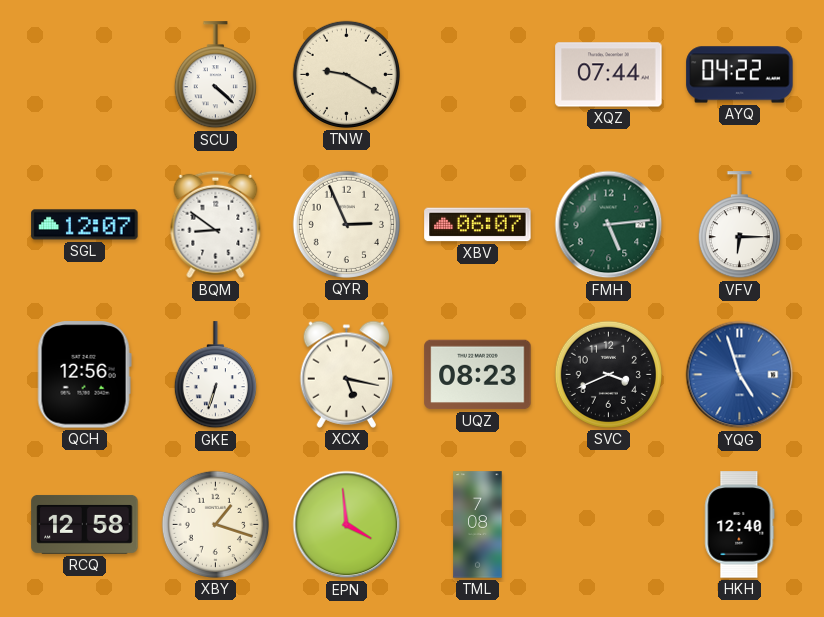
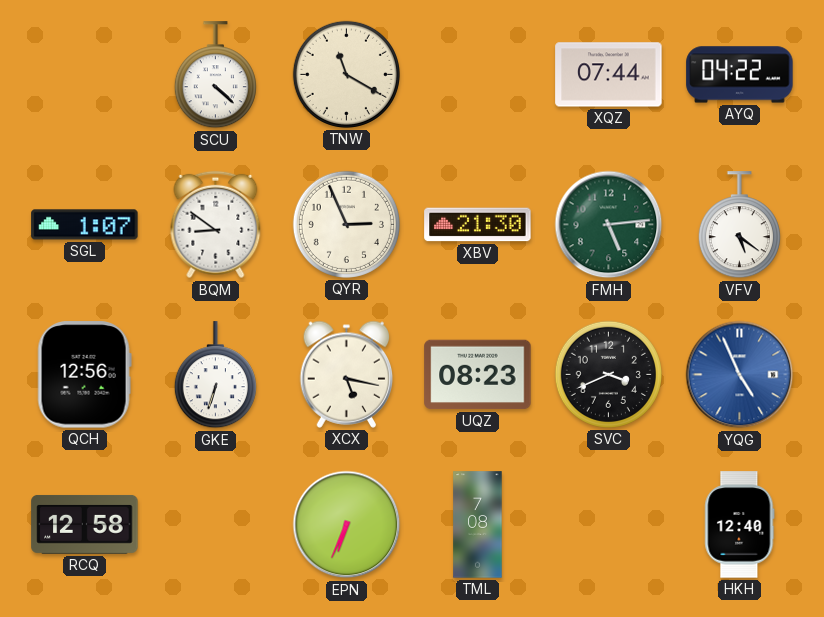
TNW: 9:20 -> 11:20 (346, 74)
SGL: 12:07 -> 1:07 (85, 225)
XBV: 06:07 -> 21:30 (478, 225)
VFV: 6:15 -> 5:21 (739, 225)
YQG: 4:57 -> 4:56 (740, 375)
XBY: 1:18 -> none (215, 524)
EPN: 3:59 -> 6:34 (347, 525)
